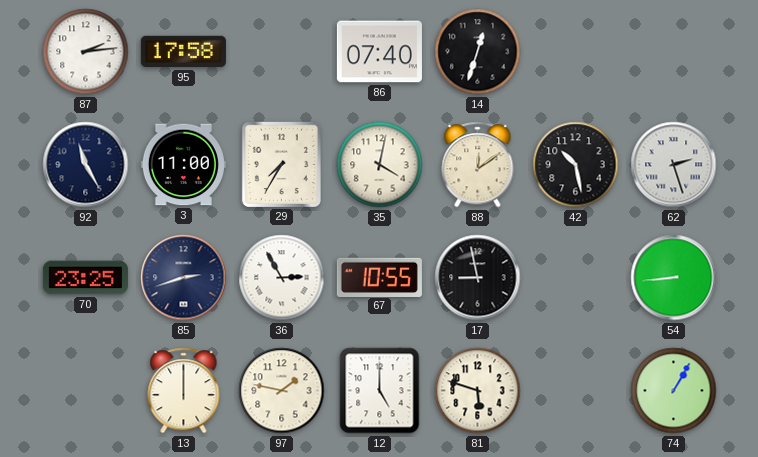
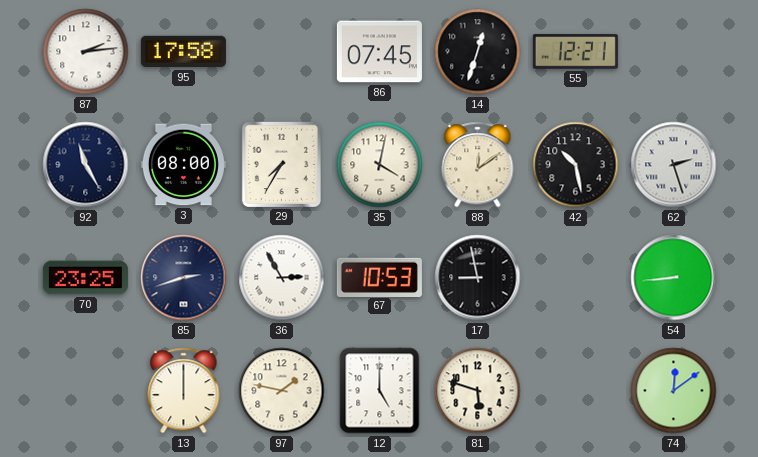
86: 07:40 -> 07:45 (379, 52)
55: none -> 12:21 (575, 52)
3: 11:00 -> 08:00 (183, 165)
67: 10:55 -> 10:53 (379, 277)
74: 1:05 -> 12:09 (674, 391)
